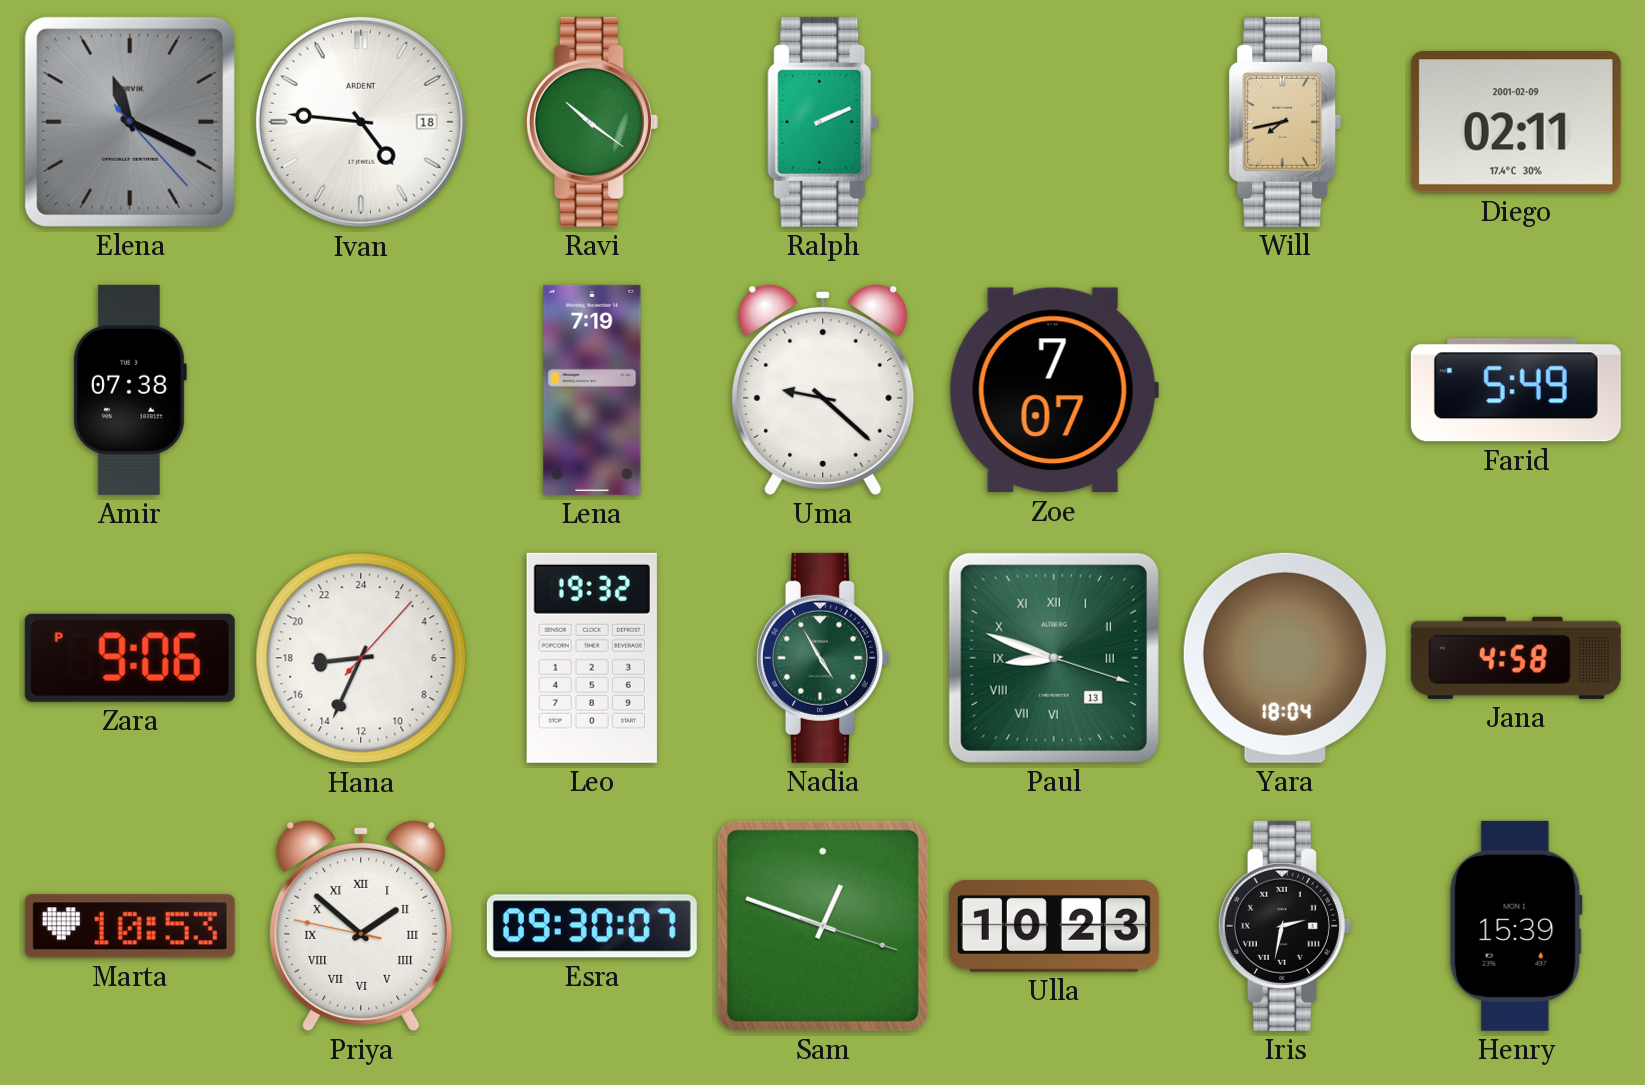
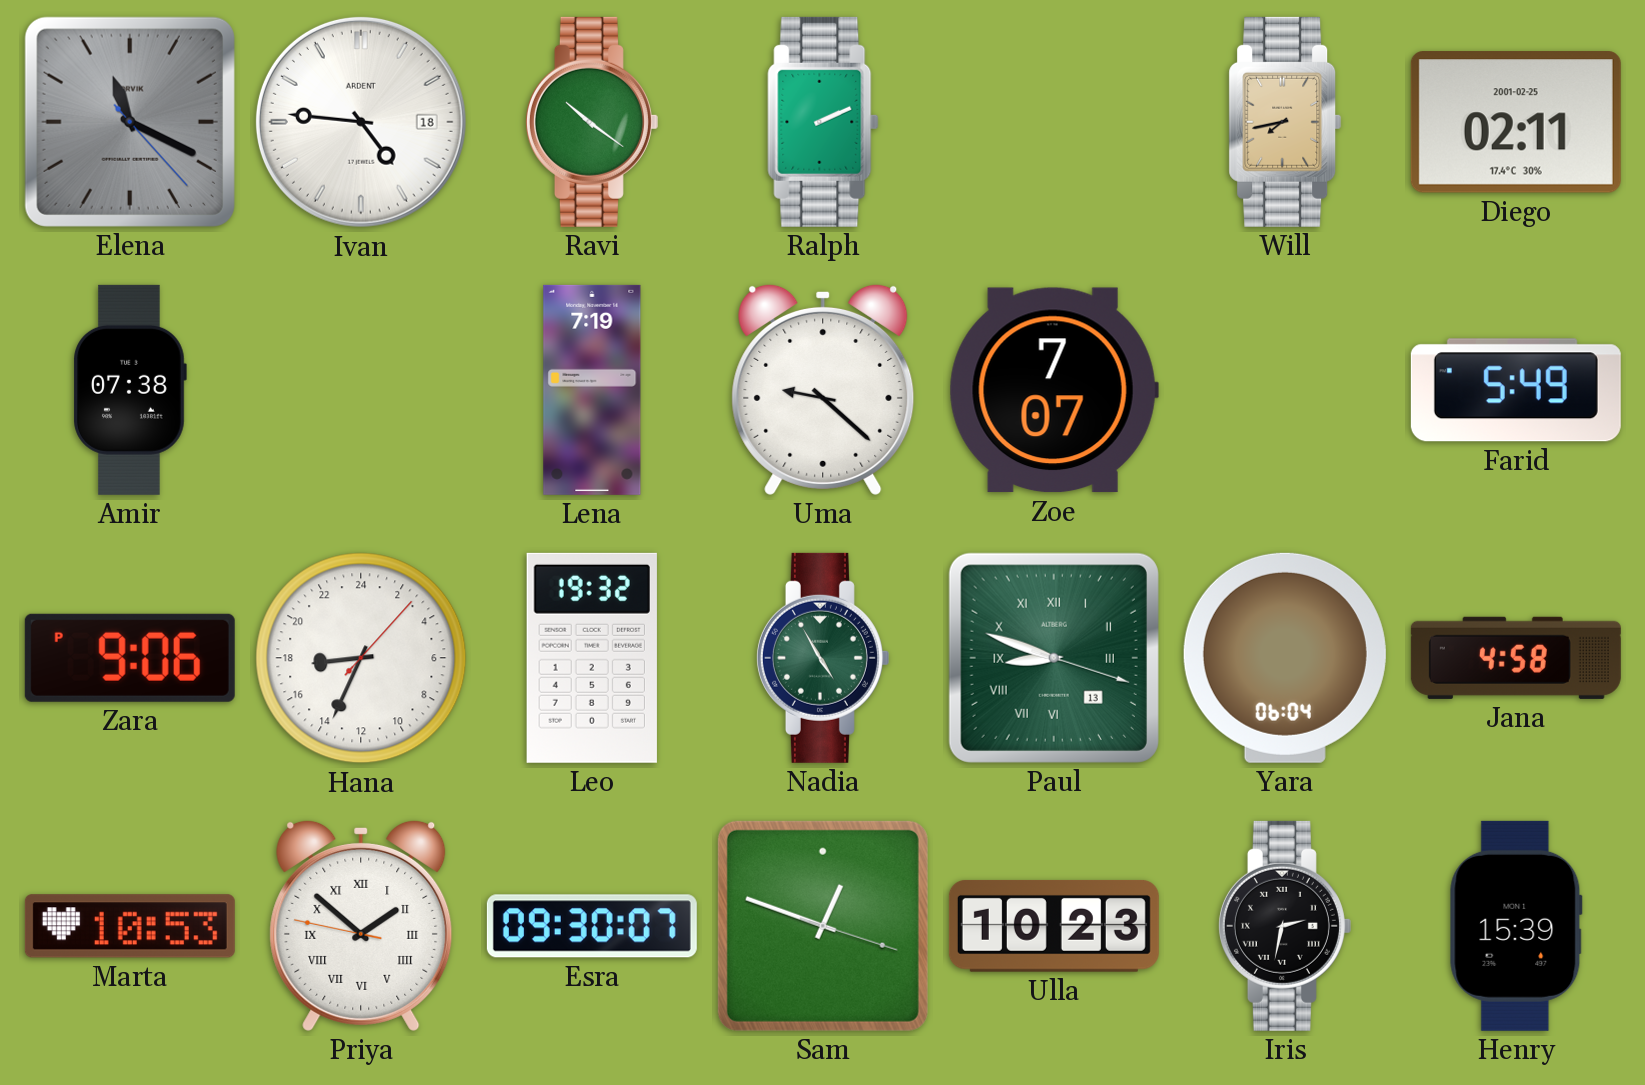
Diego date: 2001-02-09 -> 2001-02-25 (1516, 122)
Yara: 18:04 -> 06:04 (1285, 658)
